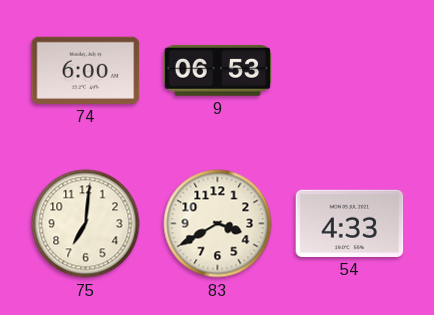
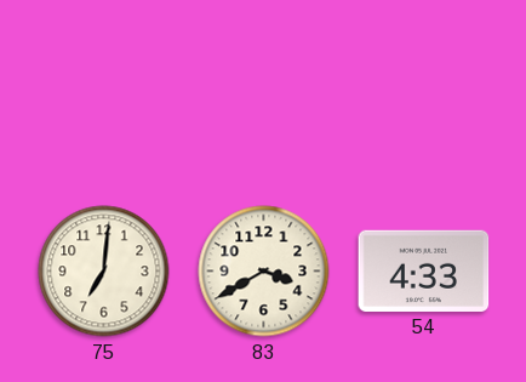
74: 6:00 -> none (86, 70)
9: 06:53 -> none (218, 70)
